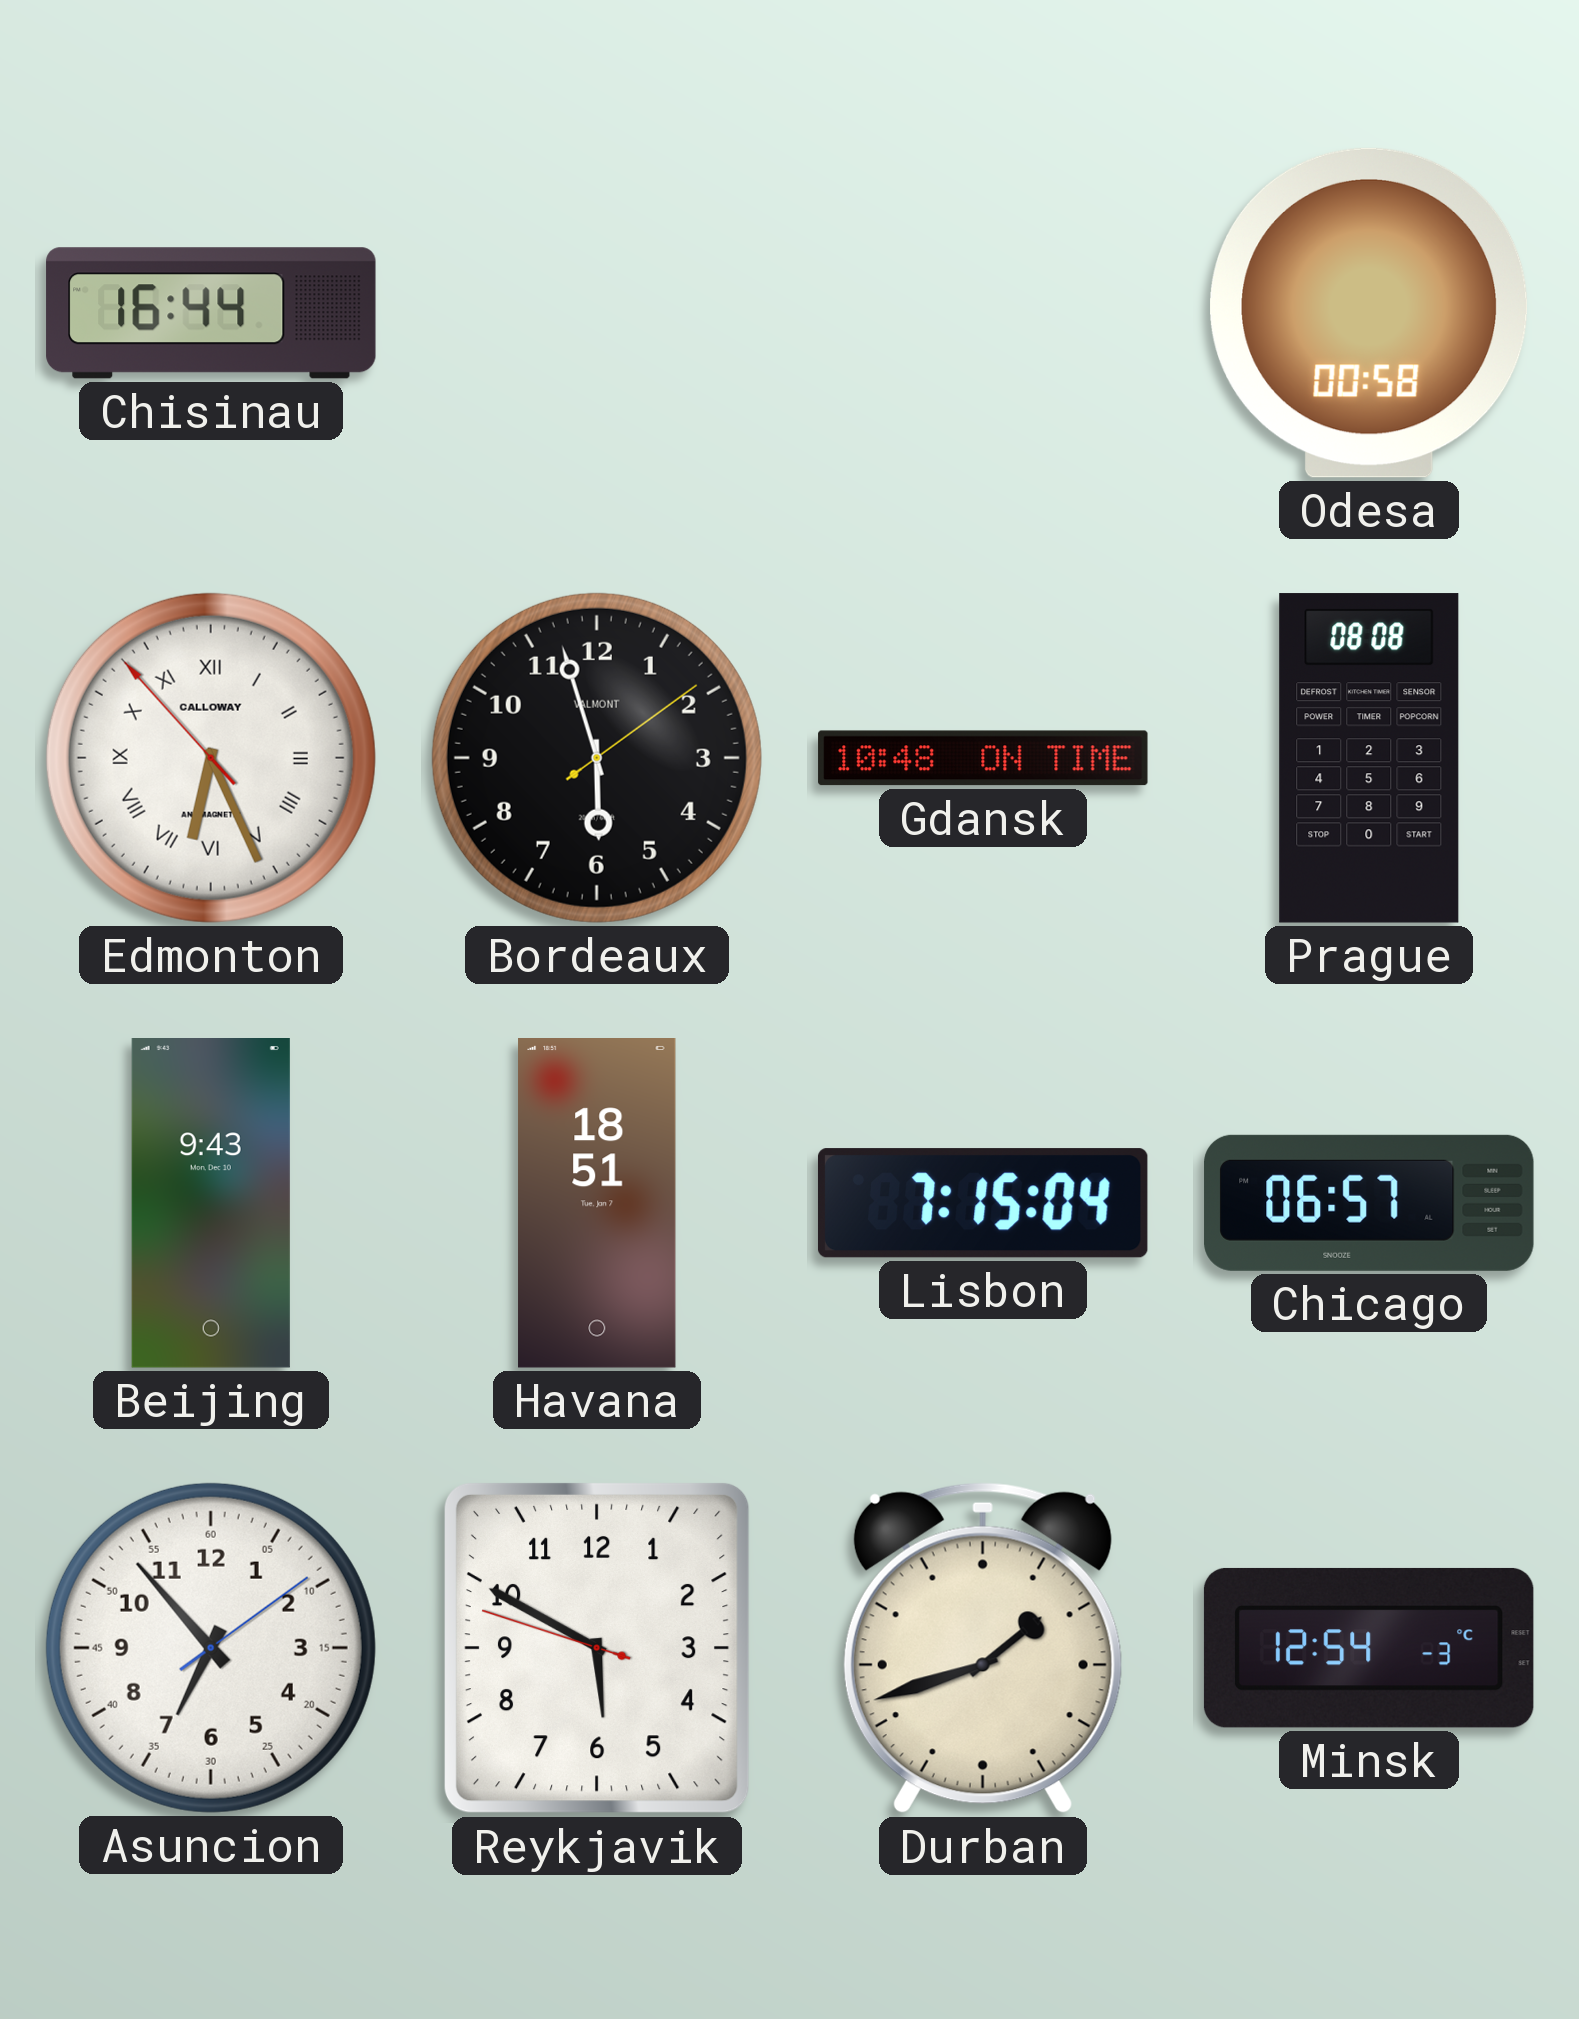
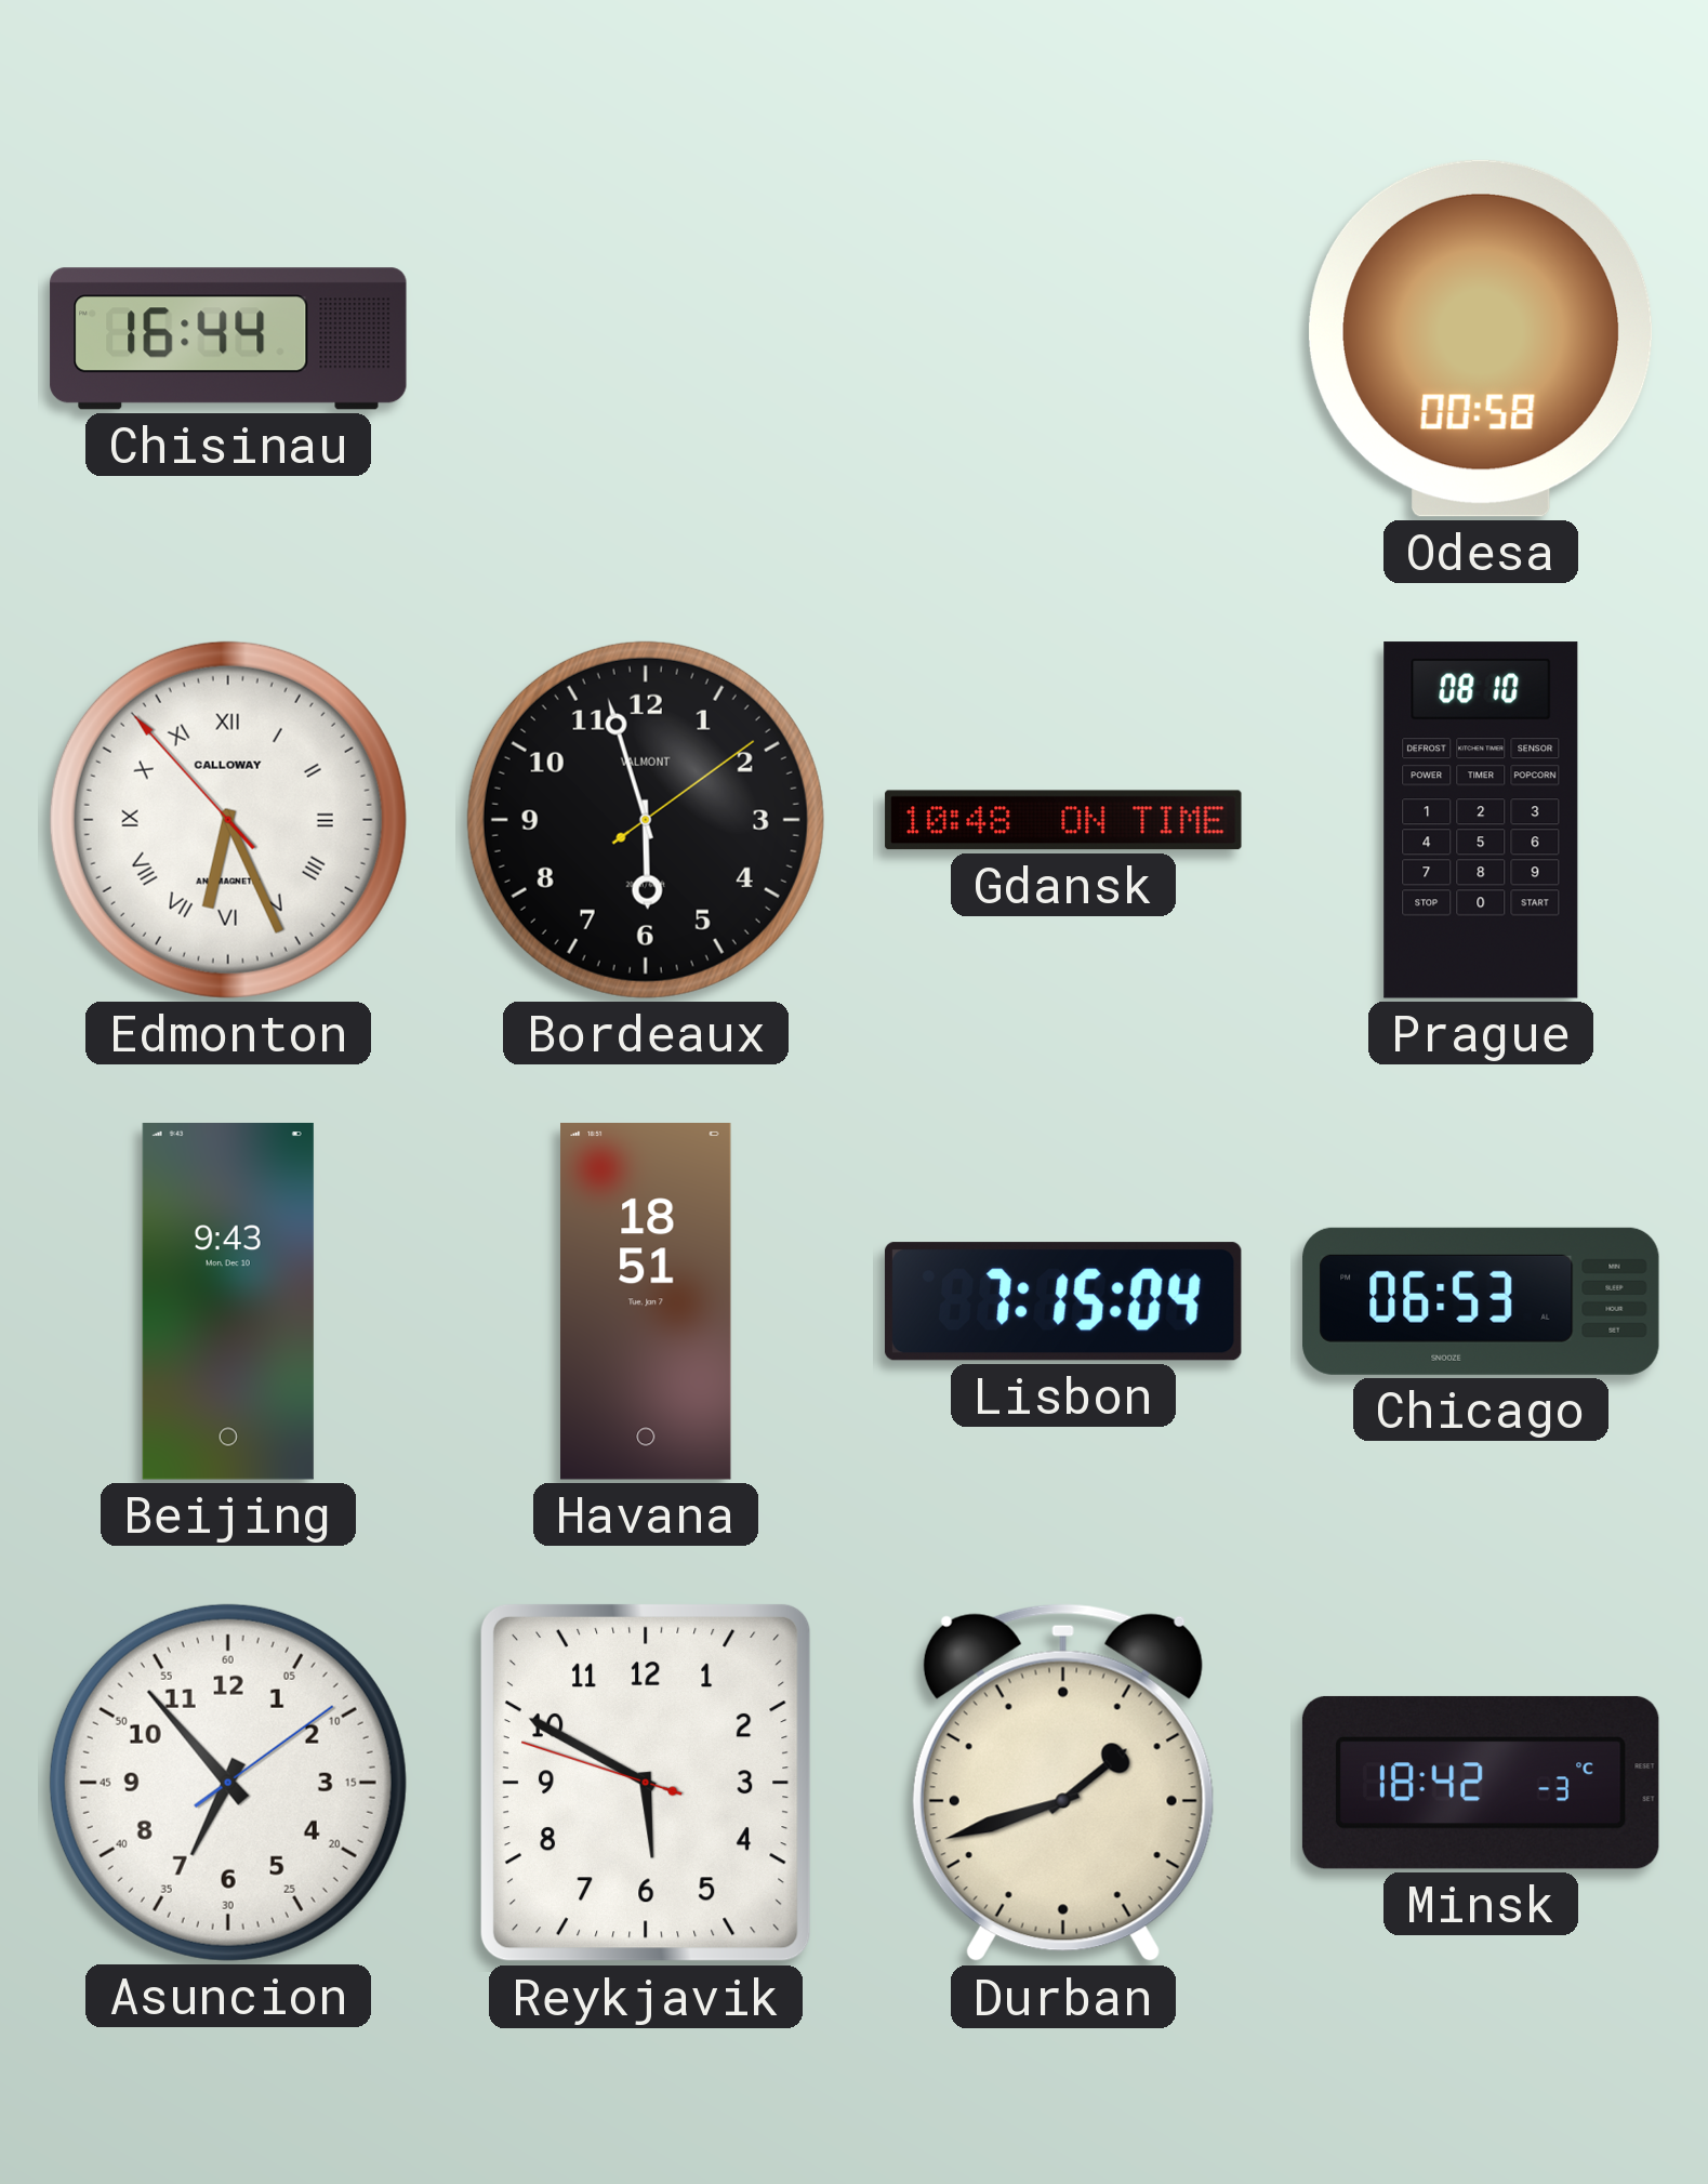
Prague: 08:08 -> 08:10 (1481, 820)
Chicago: 06:57 -> 06:53 (1481, 1301)
Minsk: 12:54 -> 18:42 (1481, 1783)
